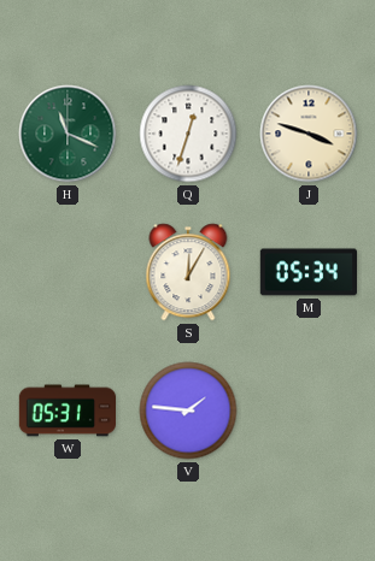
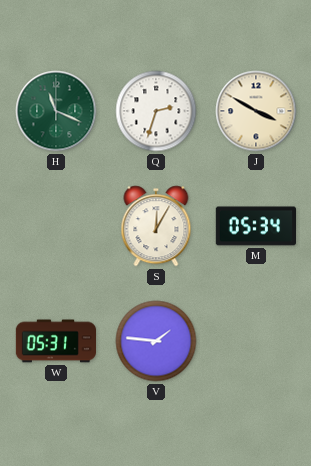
Q: 12:33 -> 2:33 (156, 111)
J: 3:48 -> 3:50 (256, 111)
